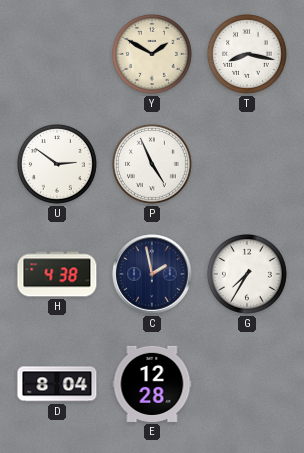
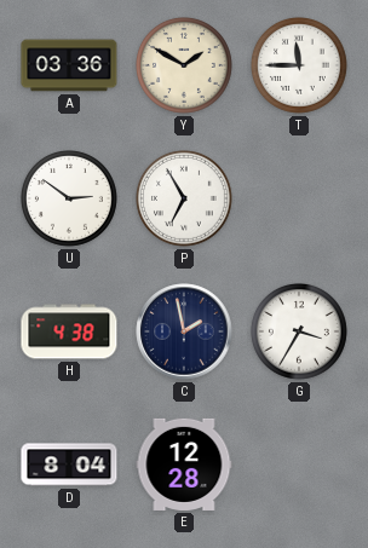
A: none -> 03:36 (69, 65)
T: 8:17 -> 11:45 (300, 67)
P: 4:56 -> 6:55 (185, 200)
G: 7:35 -> 3:35 (300, 333)
